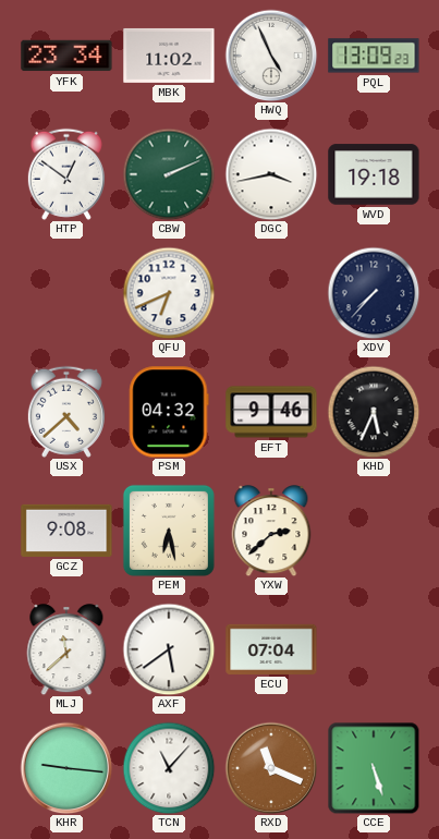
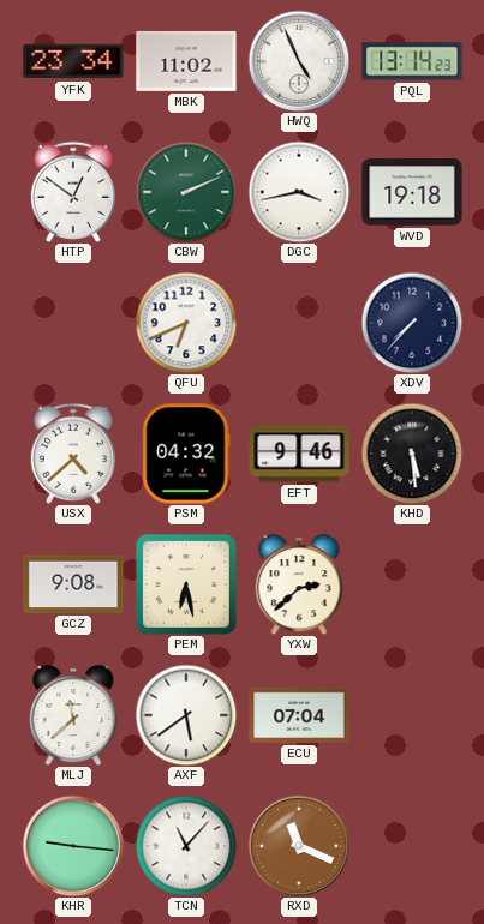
PQL: 13:09 -> 13:14 (412, 61)
KHD: 5:34 -> 5:29 (412, 454)
CCE: 5:27 -> none (374, 768)
